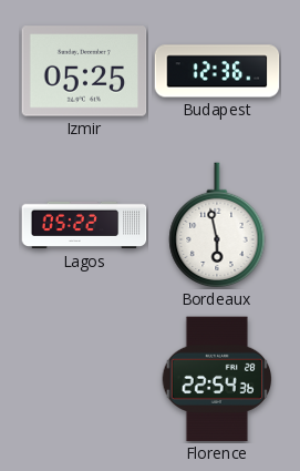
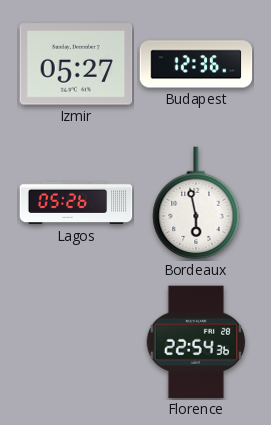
Izmir: 05:25 -> 05:27 (76, 64)
Lagos: 05:22 -> 05:26 (76, 203)
